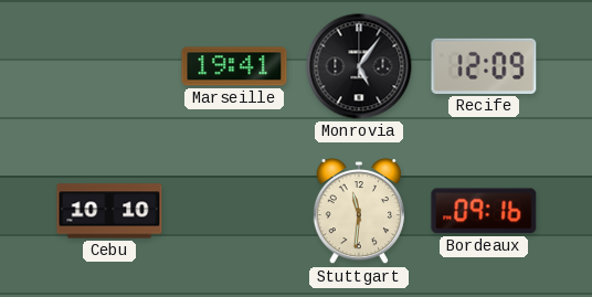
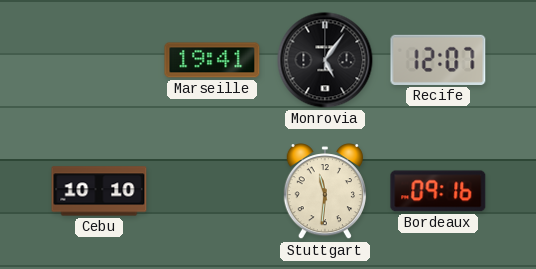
Recife: 12:09 -> 12:07 (438, 60)
